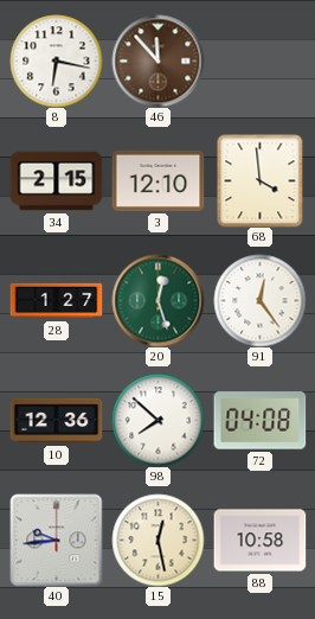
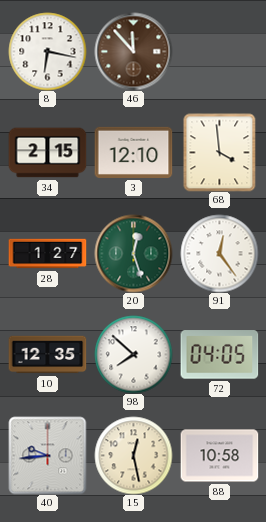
10: 12:36 -> 12:35 (47, 355)
72: 04:08 -> 04:05 (219, 355)
